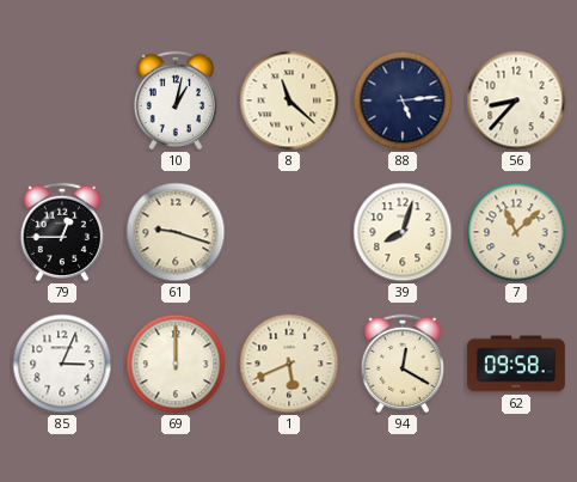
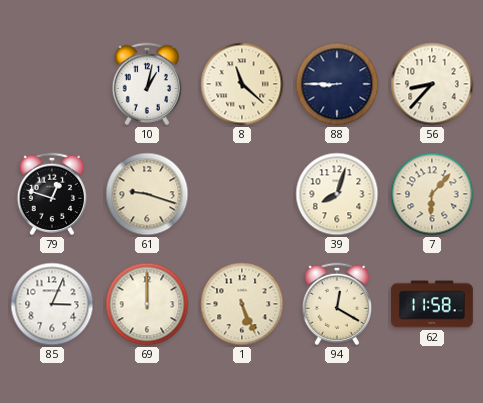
88: 5:14 -> 8:45 (337, 84)
79: 12:45 -> 12:48 (51, 194)
7: 11:08 -> 6:07 (432, 194)
1: 5:41 -> 5:26 (242, 304)
62: 09:58 -> 11:58 (432, 304)
